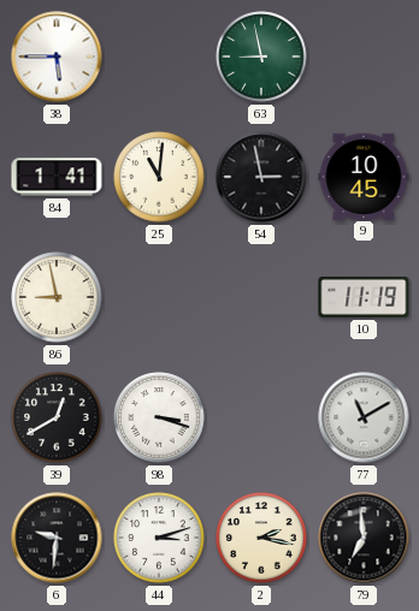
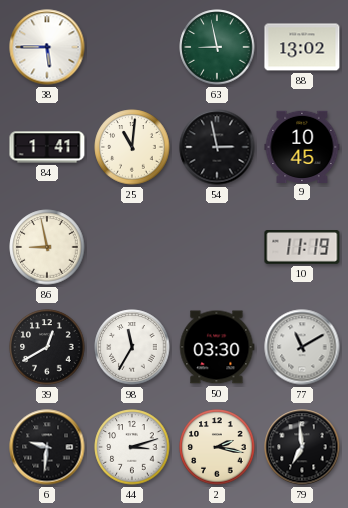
88: none -> 13:02 (302, 47)
98: 3:18 -> 11:35 (132, 347)
50: none -> 03:30 (217, 347)
